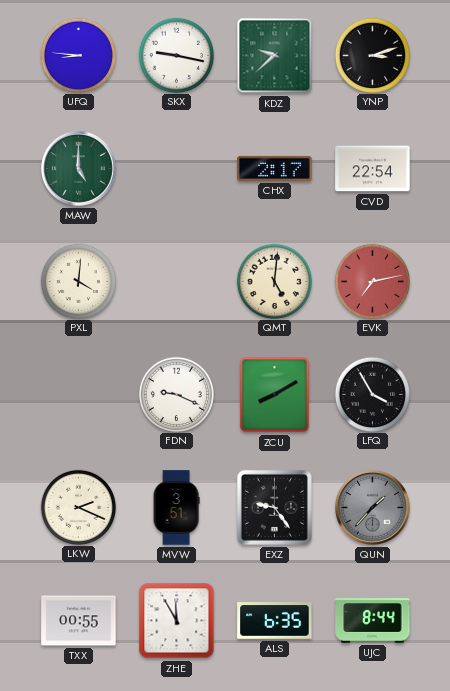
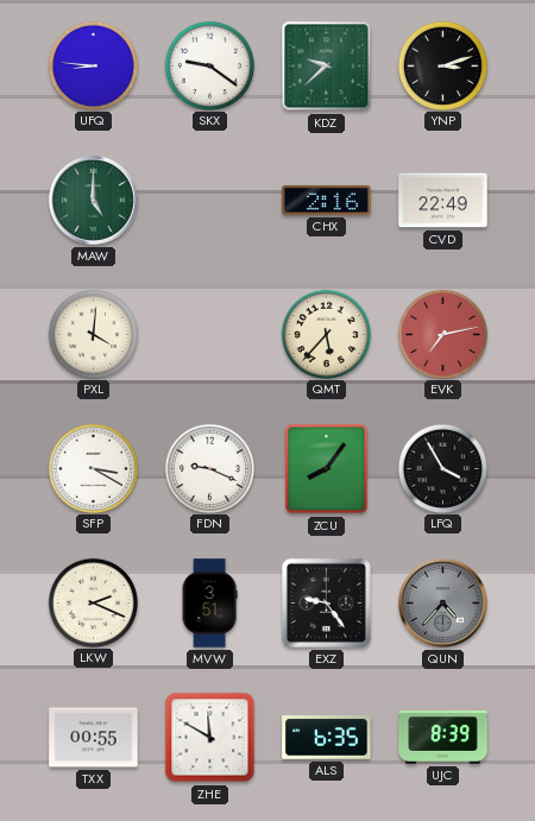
SKX: 9:17 -> 9:21 (209, 65)
CHX: 2:17 -> 2:16 (327, 200)
CVD: 22:54 -> 22:49 (443, 201)
QMT: 5:01 -> 5:37 (326, 334)
SFP: none -> 3:20 (93, 468)
ZCU: 8:10 -> 8:06 (327, 469)
QUN: 1:37 -> 4:37 (443, 604)
ZHE: 11:55 -> 11:50 (210, 738)
UJC: 8:44 -> 8:39 (443, 738)
